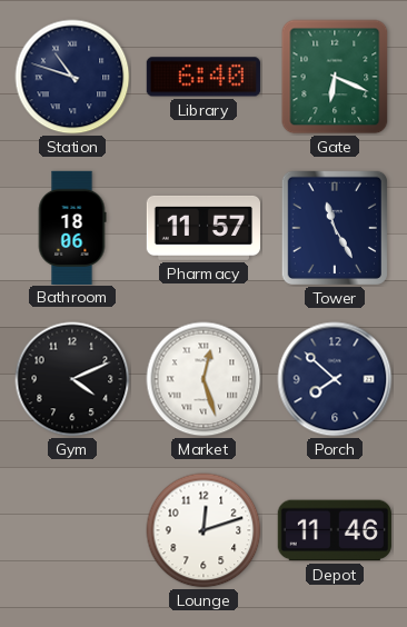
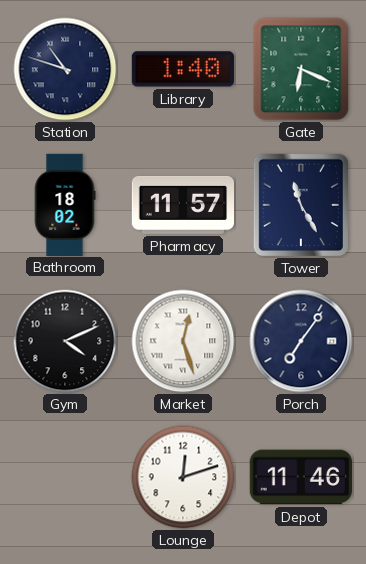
Library: 6:40 -> 1:40 (183, 69)
Bathroom: 18:06 -> 18:02 (65, 204)
Porch: 7:52 -> 7:06 (301, 341)
